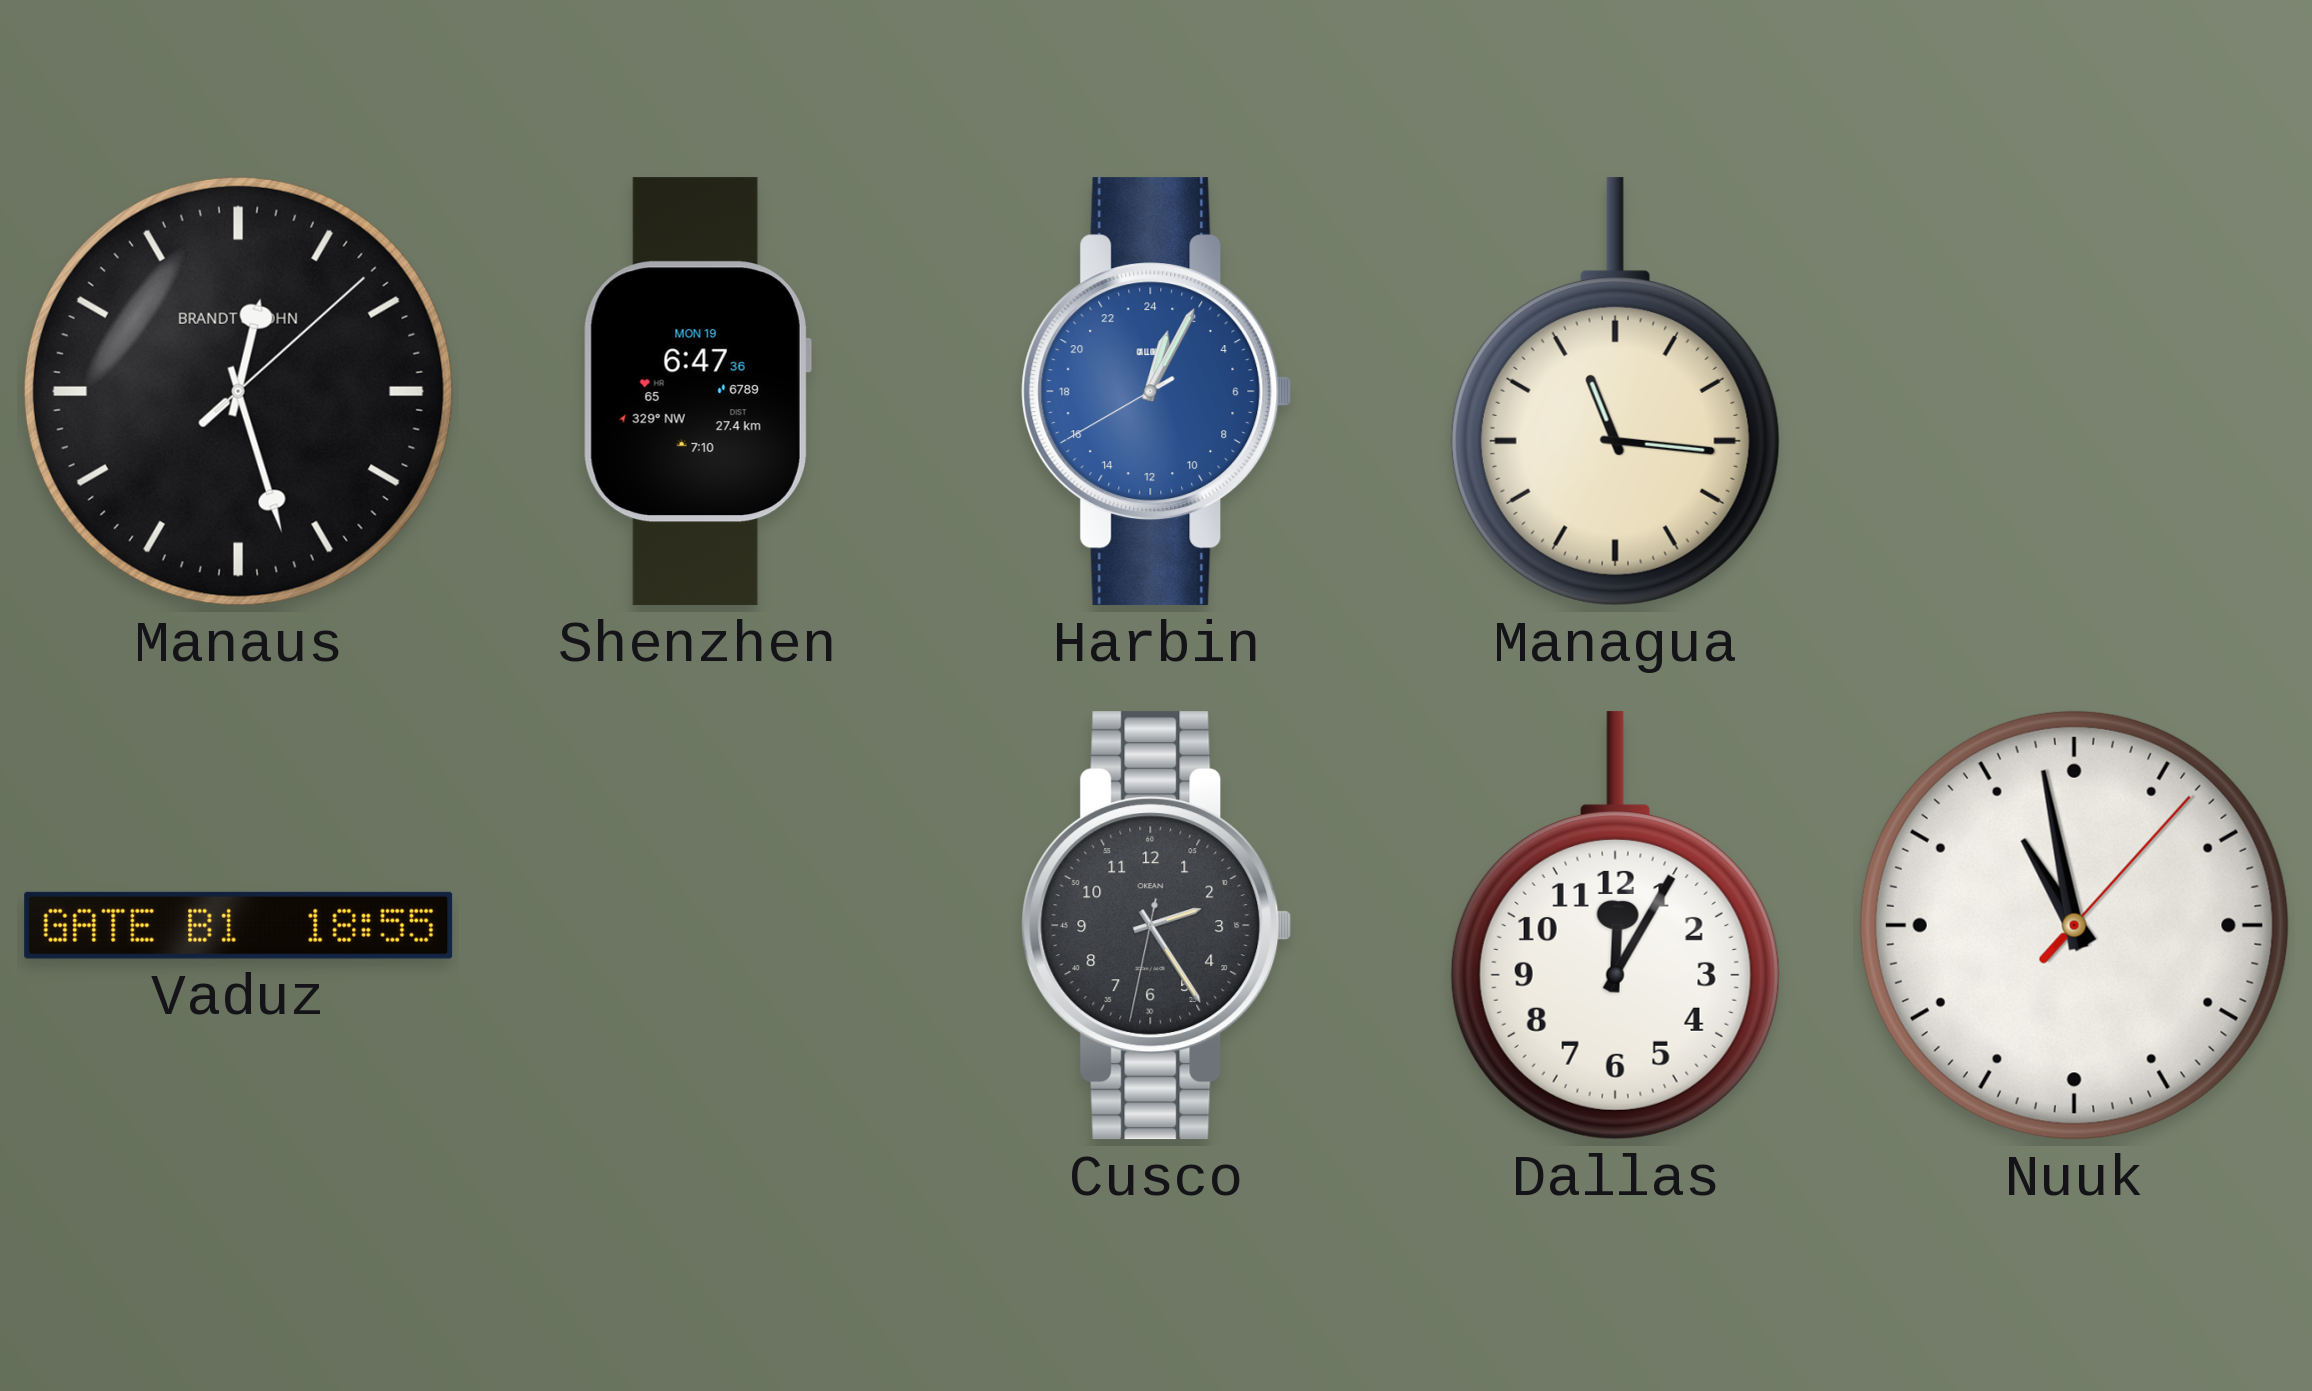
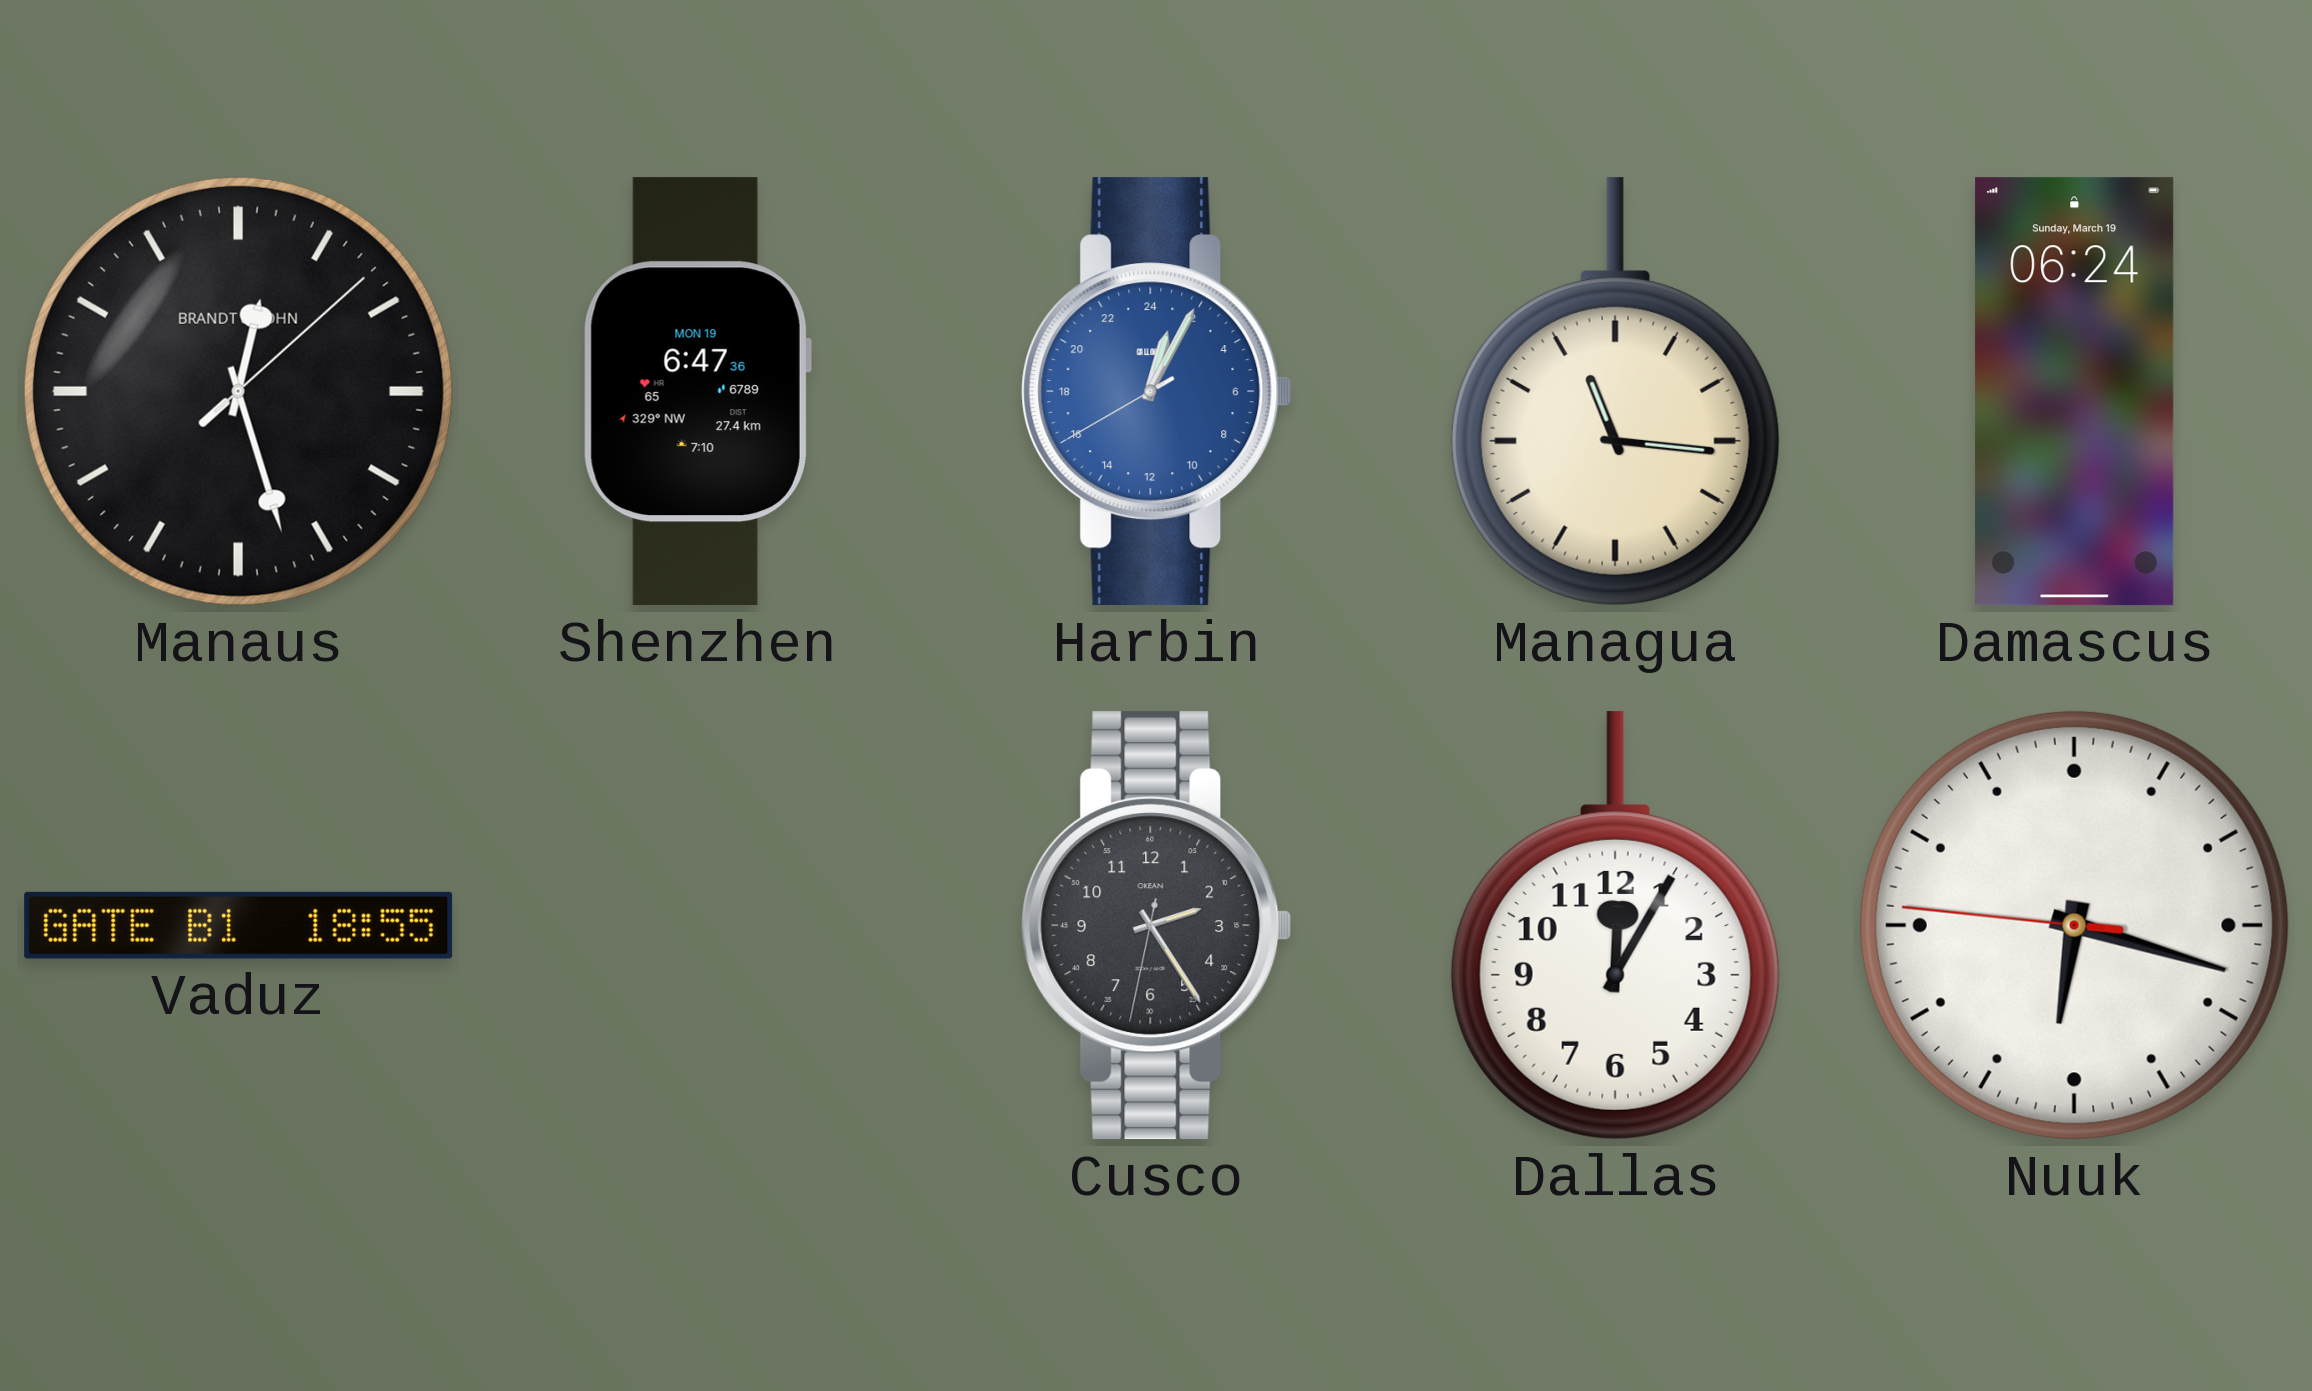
Damascus: none -> 06:24 (2075, 392)
Nuuk: 10:58 -> 6:17 (2074, 925)
